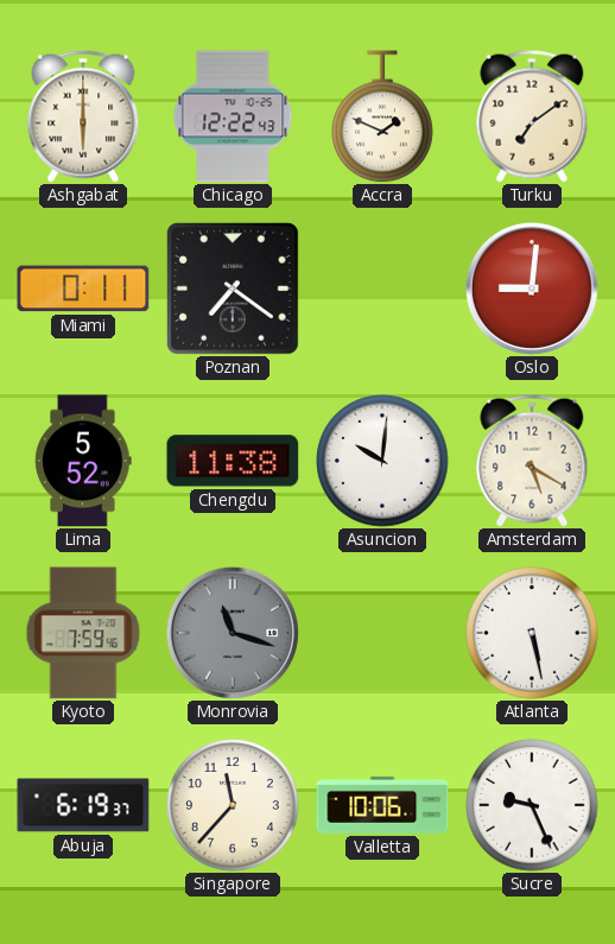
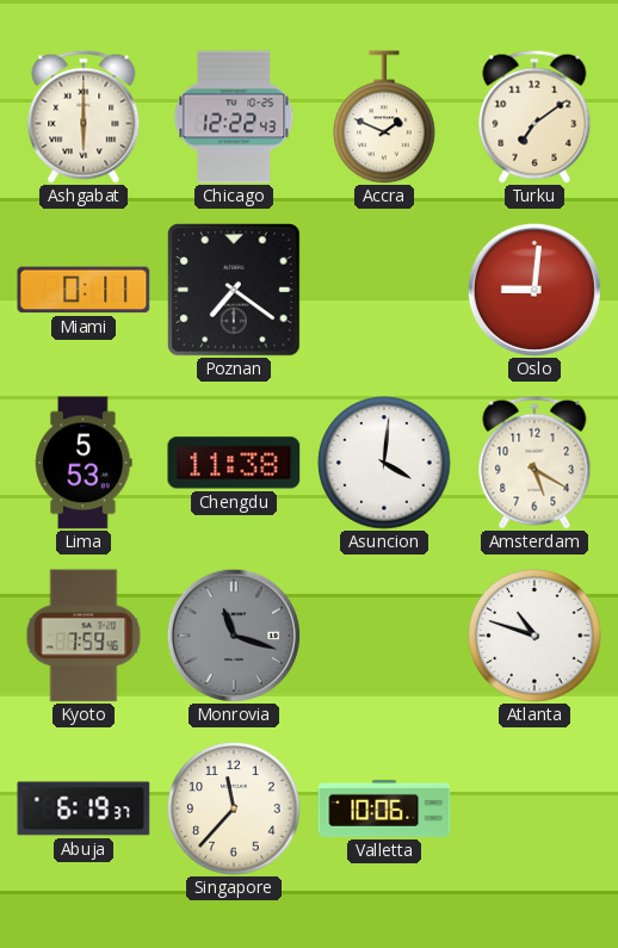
Lima: 5:52 -> 5:53 (84, 463)
Asuncion: 10:01 -> 4:01 (384, 463)
Atlanta: 5:28 -> 10:48 (534, 636)
Sucre: 9:26 -> none (532, 805)
